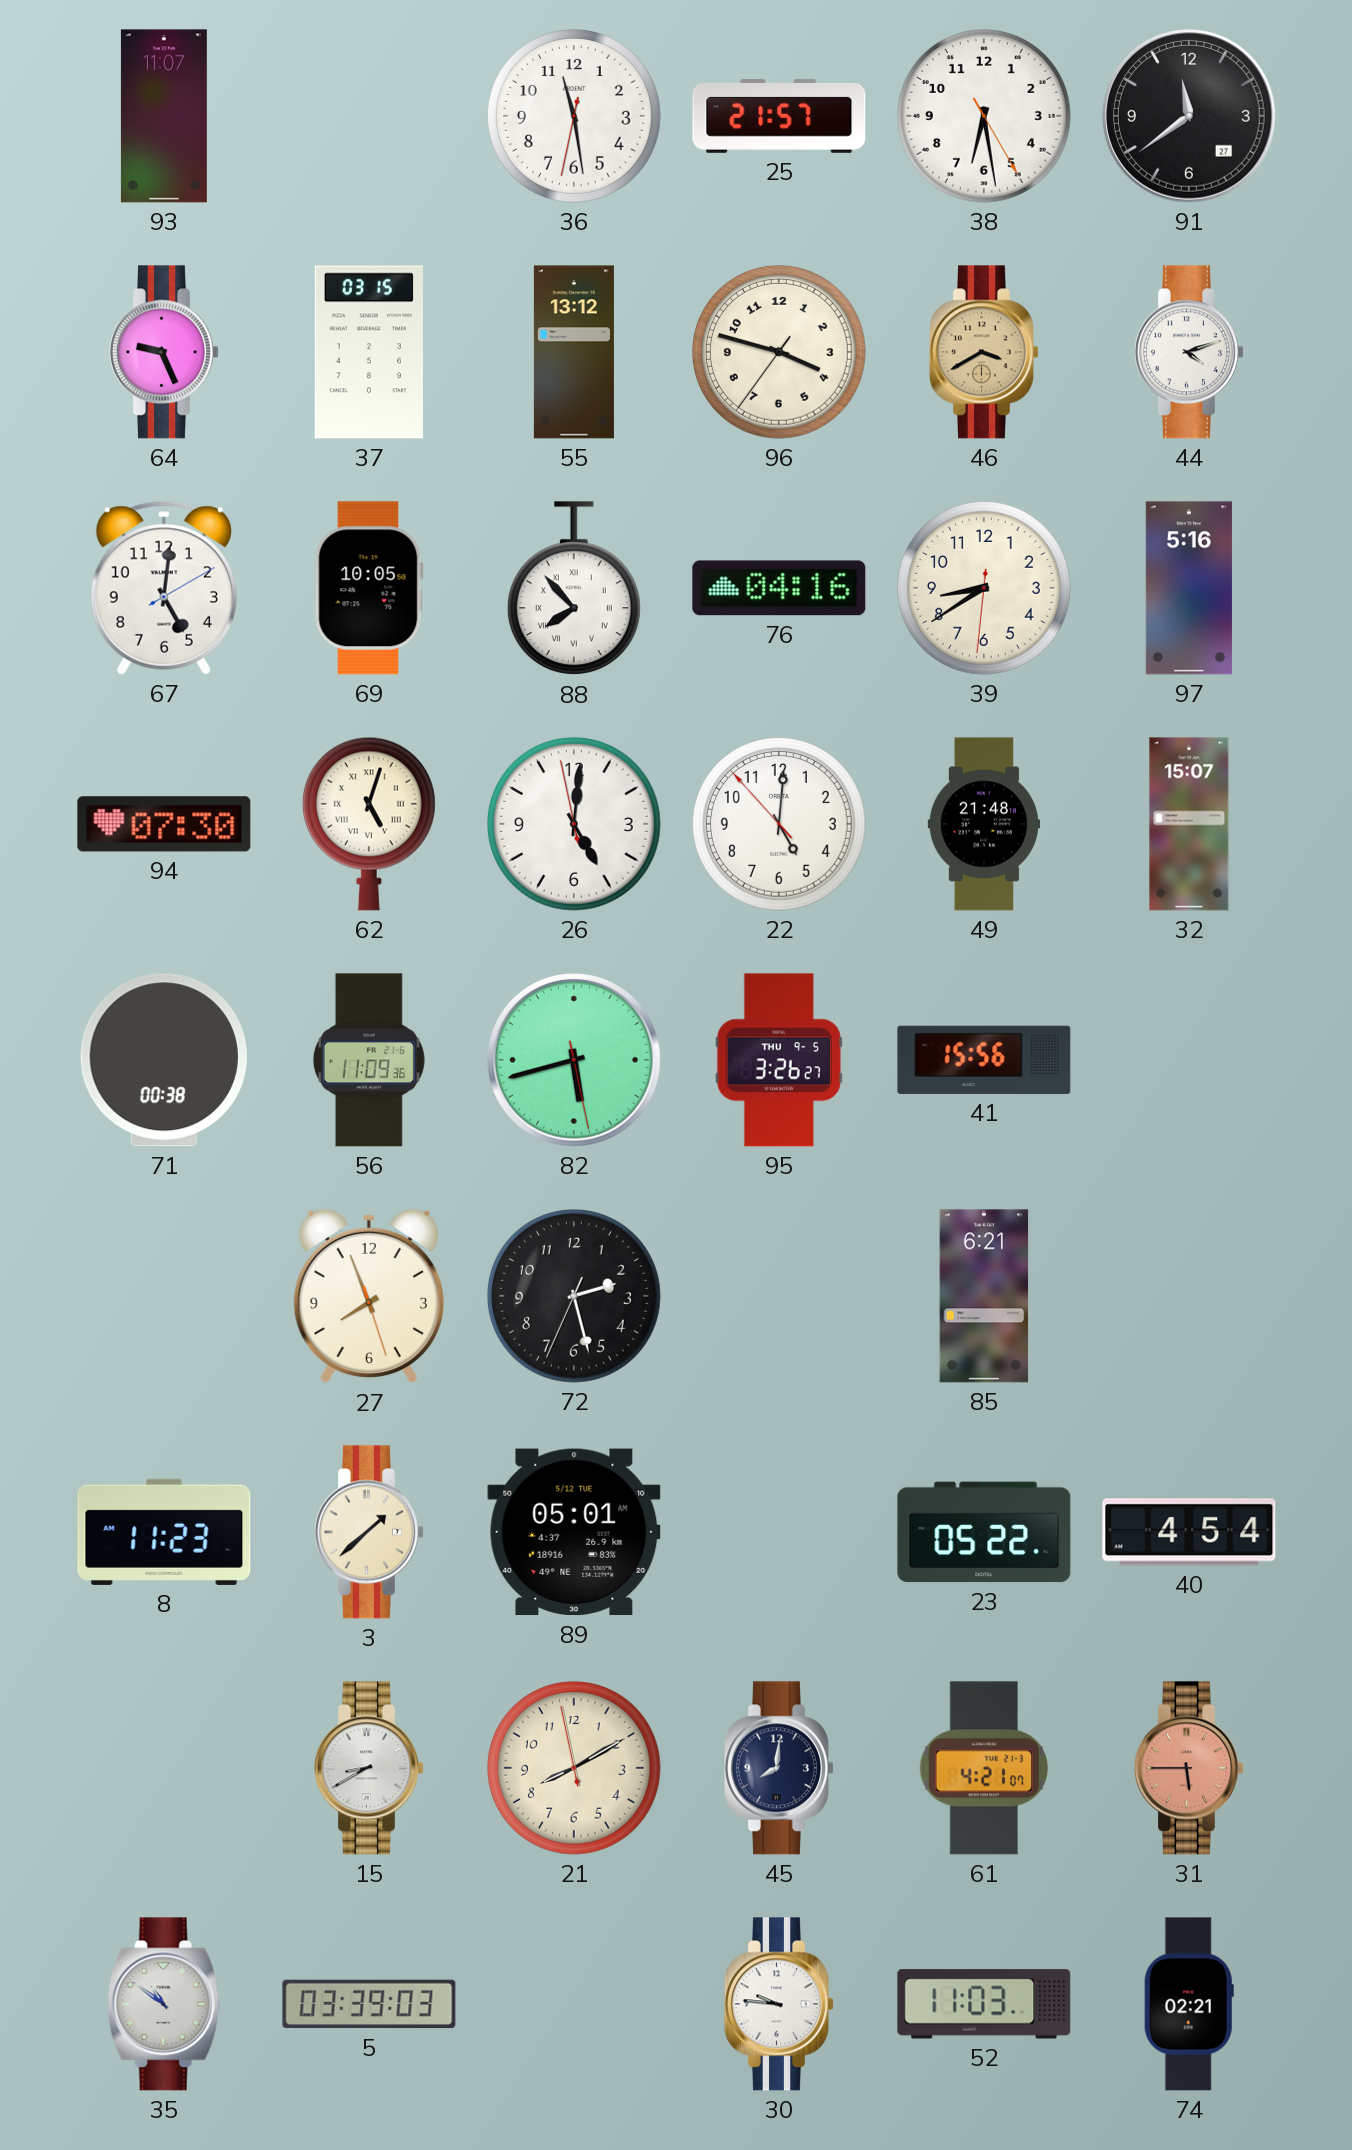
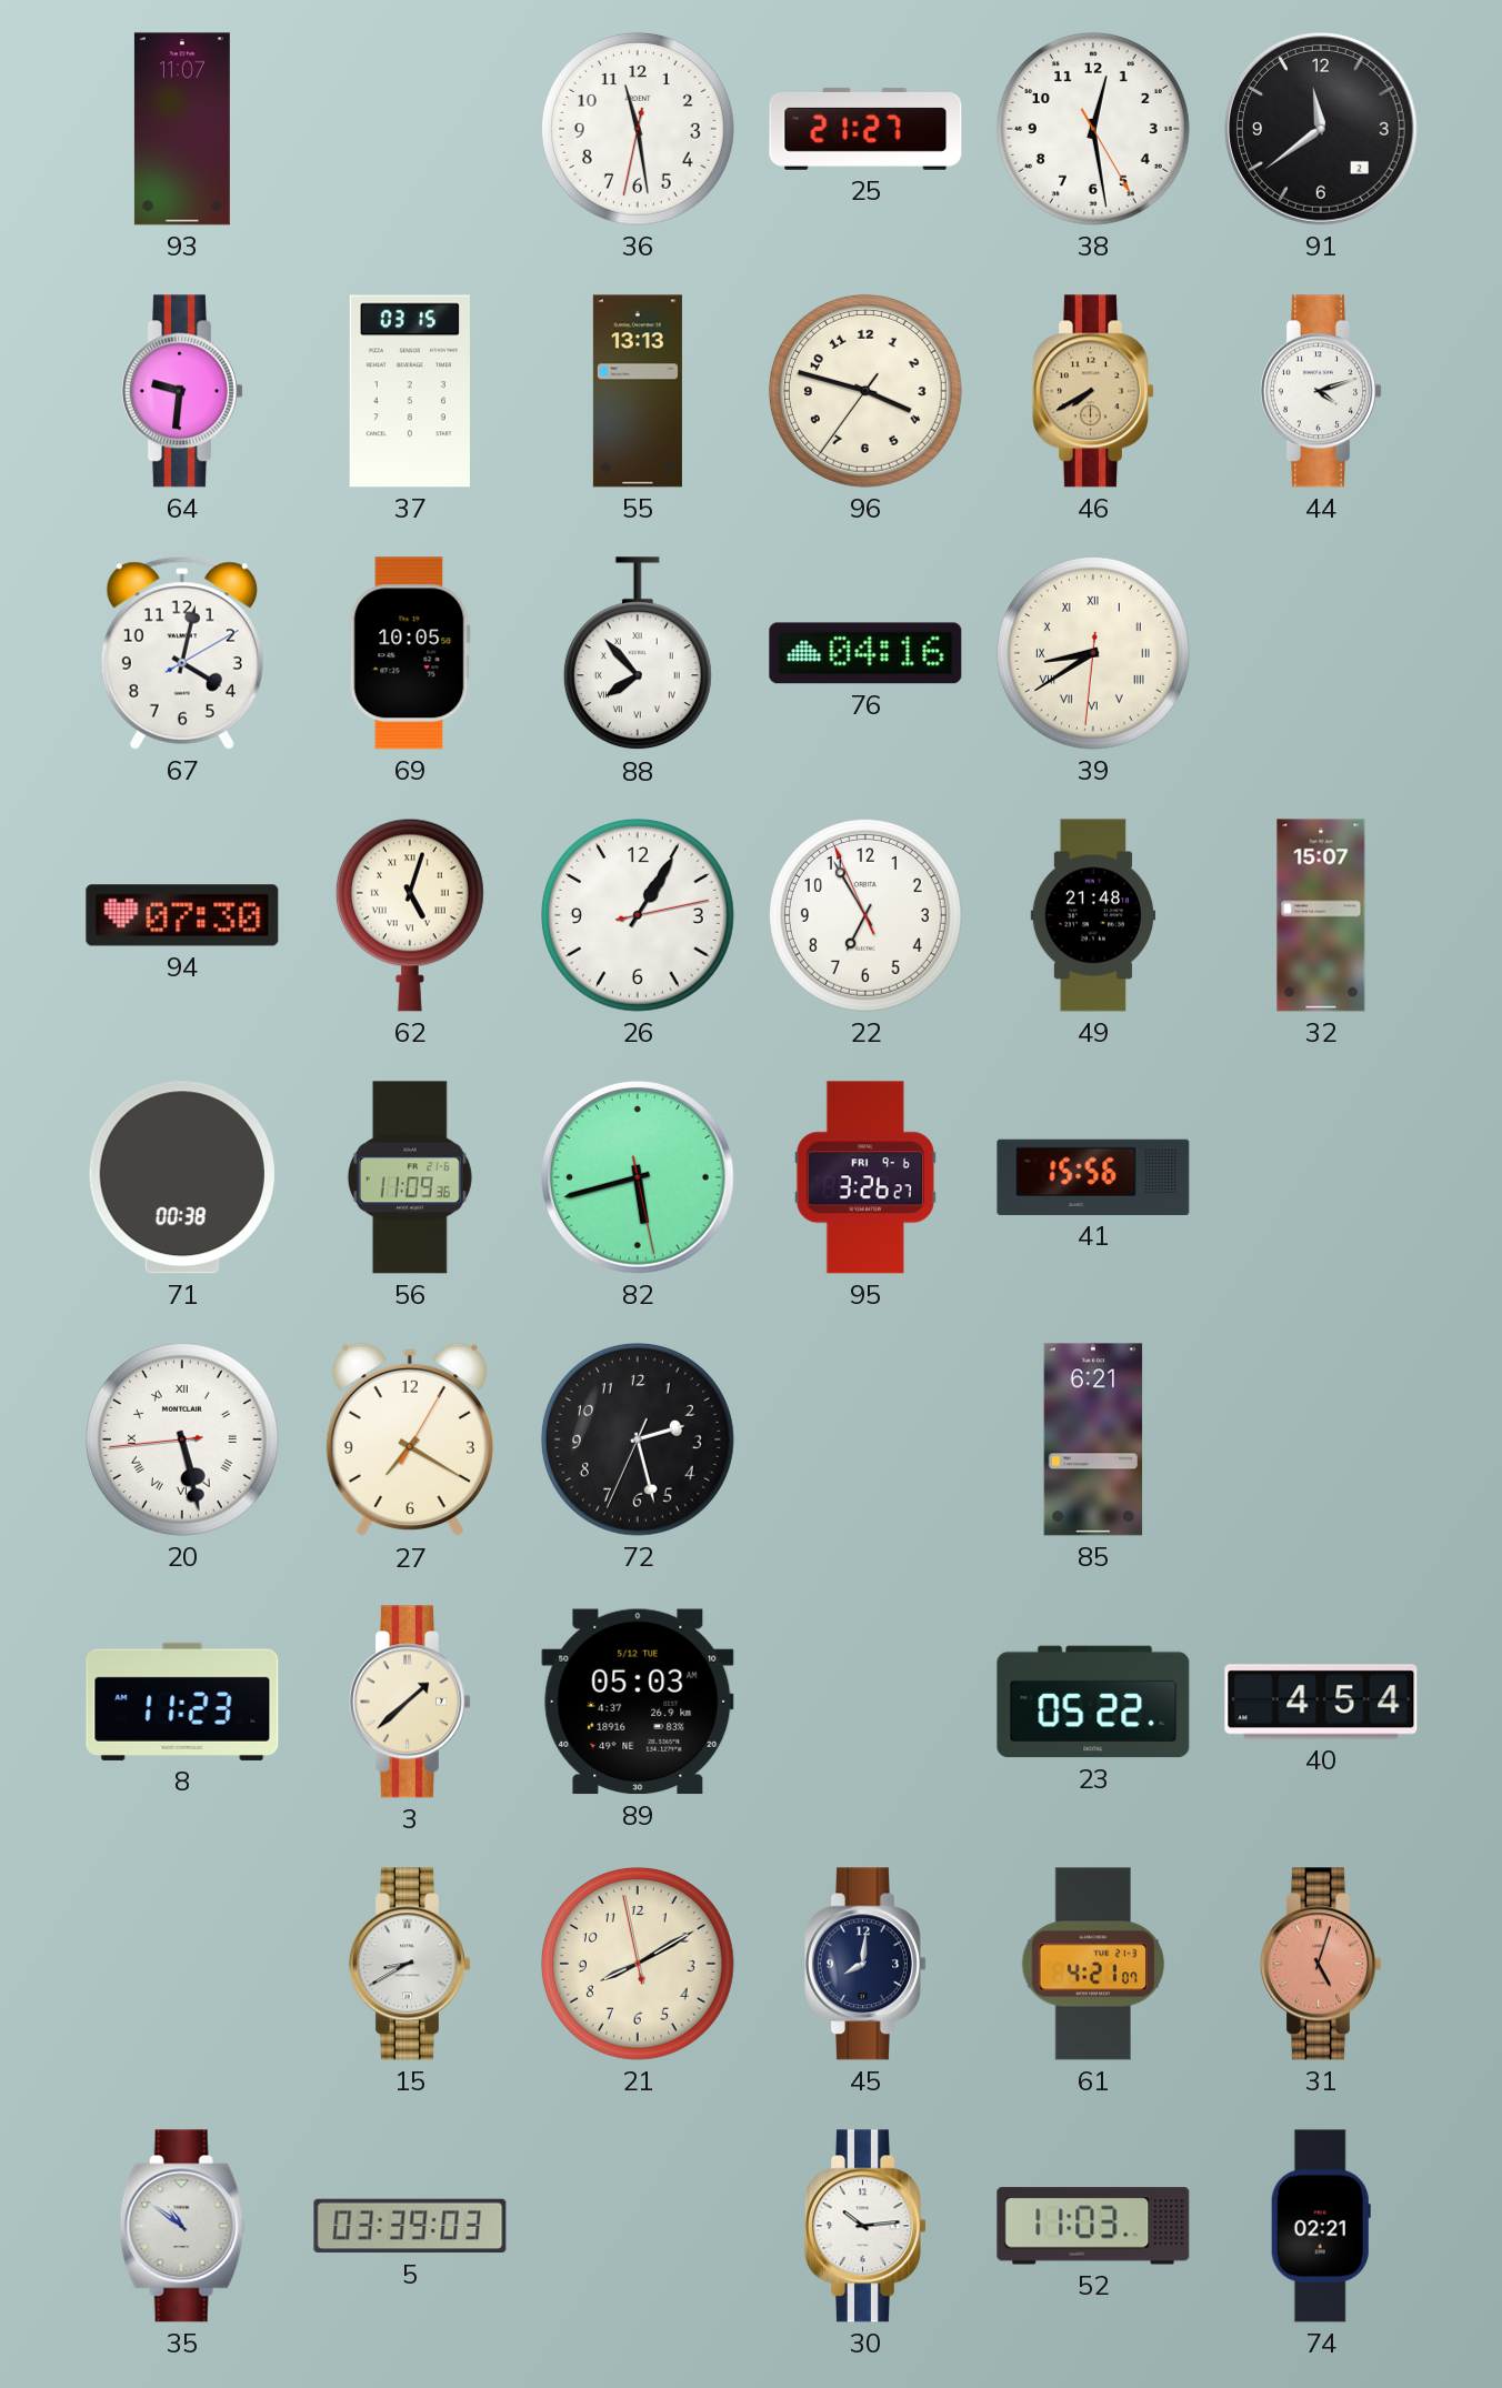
25: 21:57 -> 21:27 (865, 129)
38: 6:28 -> 12:28 (1093, 129)
91 date: 27 -> 2 (1322, 130)
64: 9:26 -> 9:31 (182, 391)
55: 13:12 -> 13:13 (638, 391)
46: 3:40 -> 7:40 (1093, 391)
67: 5:01 -> 4:02 (182, 653)
39 numerals: Arabic -> Roman (1093, 653)
97: 5:16 -> none (1189, 588)
26: 5:00 -> 1:05 (638, 915)
22: 5:00 -> 6:54 (865, 915)
95 date: THU 9-5 -> FRI 9-6 (865, 1177)
20: none -> 5:27 (182, 1439)
27: 7:56 -> 7:20 (410, 1439)
89: 05:01 -> 05:03 (638, 1702)
31: 5:45 -> 5:03 (1321, 1964)
30: 9:46 -> 10:14 (865, 2226)
